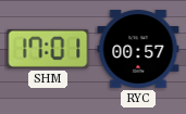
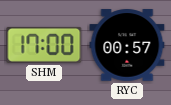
SHM: 17:01 -> 17:00 (44, 45)
